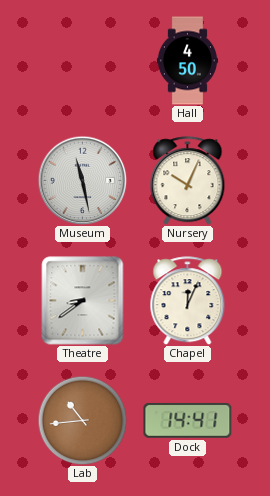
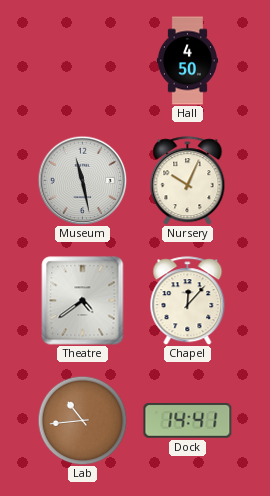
Theatre: 8:39 -> 4:39 (83, 301)
Chapel: 12:04 -> 12:07 (188, 301)
